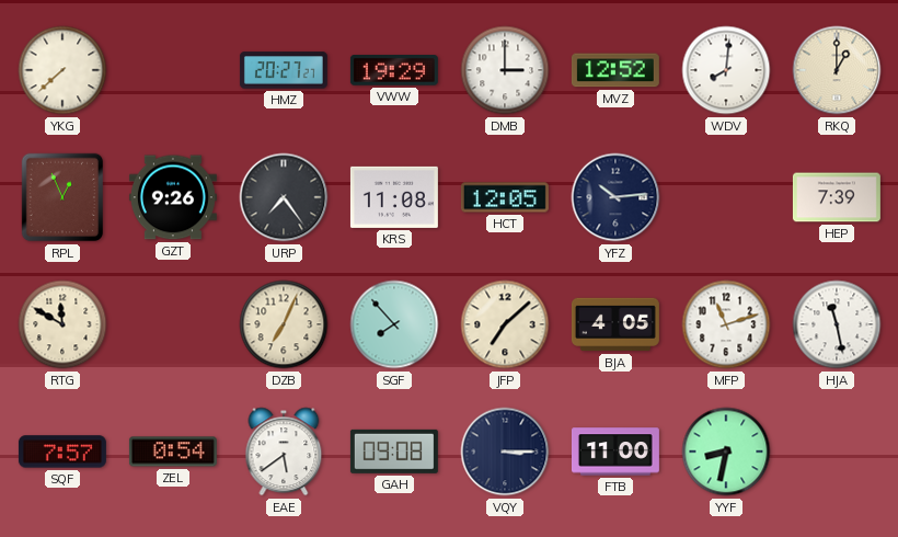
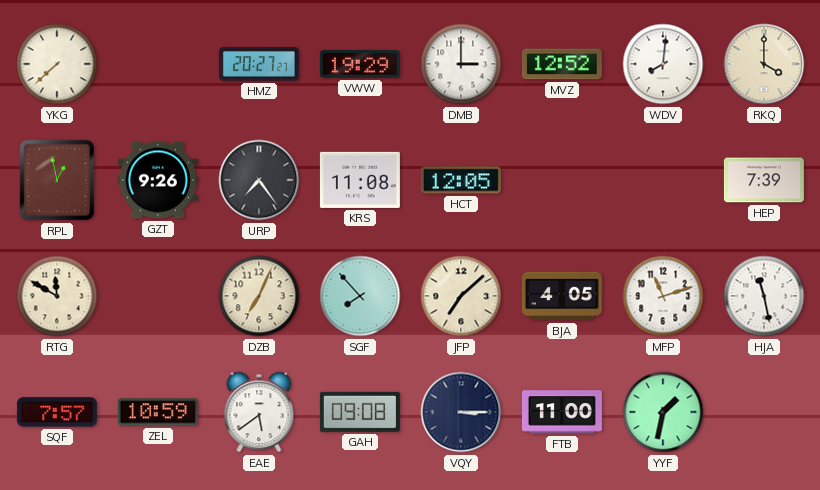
RKQ: 1:00 -> 4:00 (764, 64)
RPL: 12:56 -> 12:58 (57, 180)
YFZ: 10:14 -> none (615, 197)
ZEL: 0:54 -> 10:59 (158, 412)
YYF: 8:32 -> 1:32 (663, 412)
